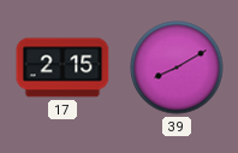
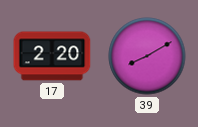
17: 2:15 -> 2:20 (52, 56)
